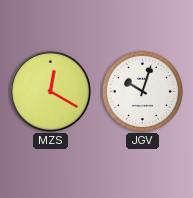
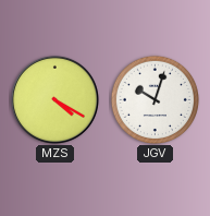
MZS: 12:20 -> 4:20 (54, 99)
